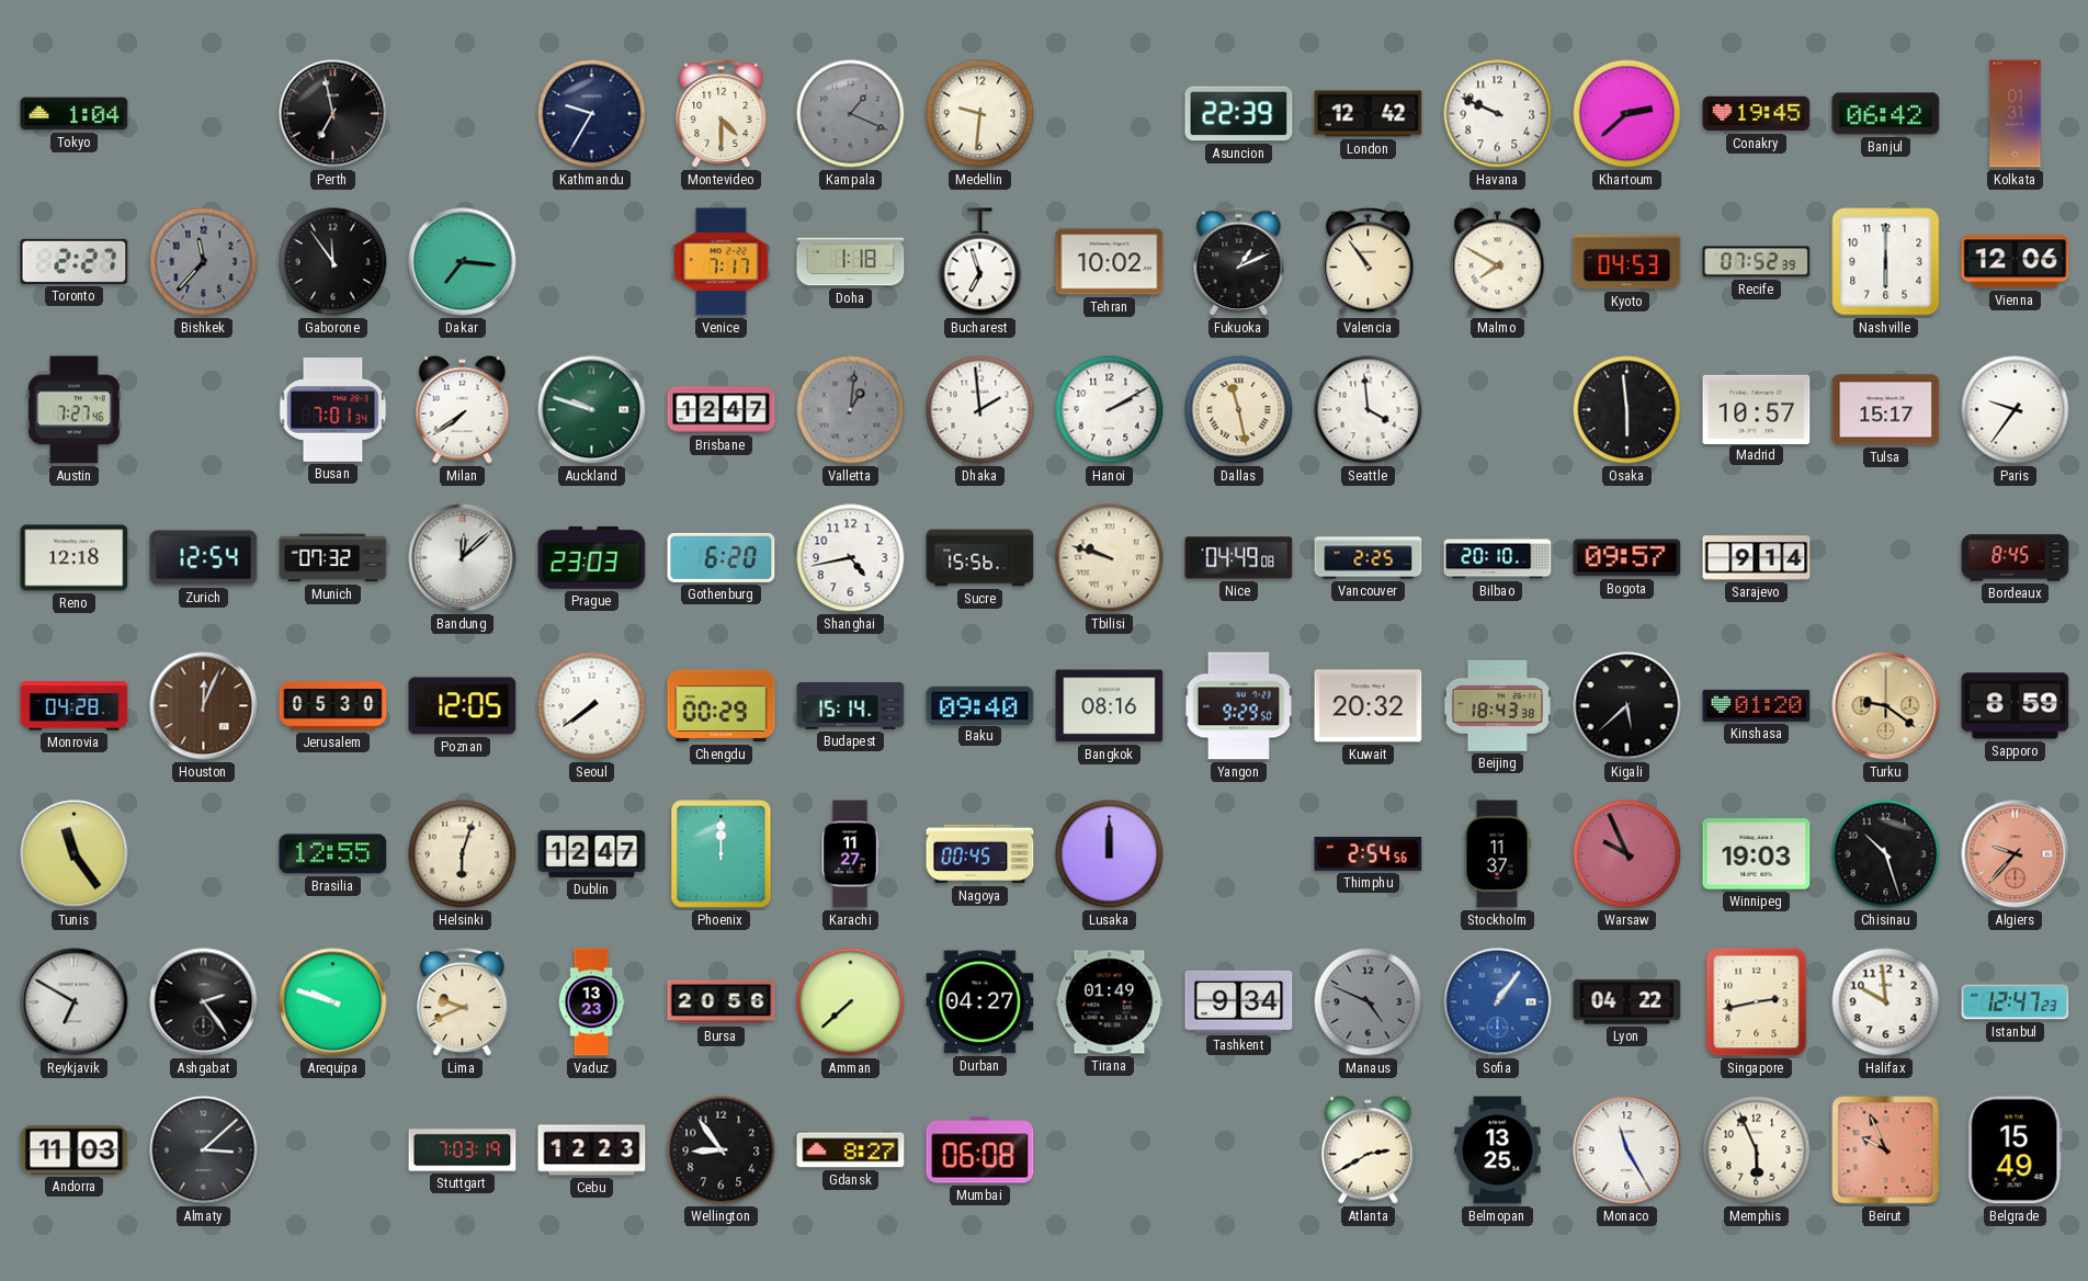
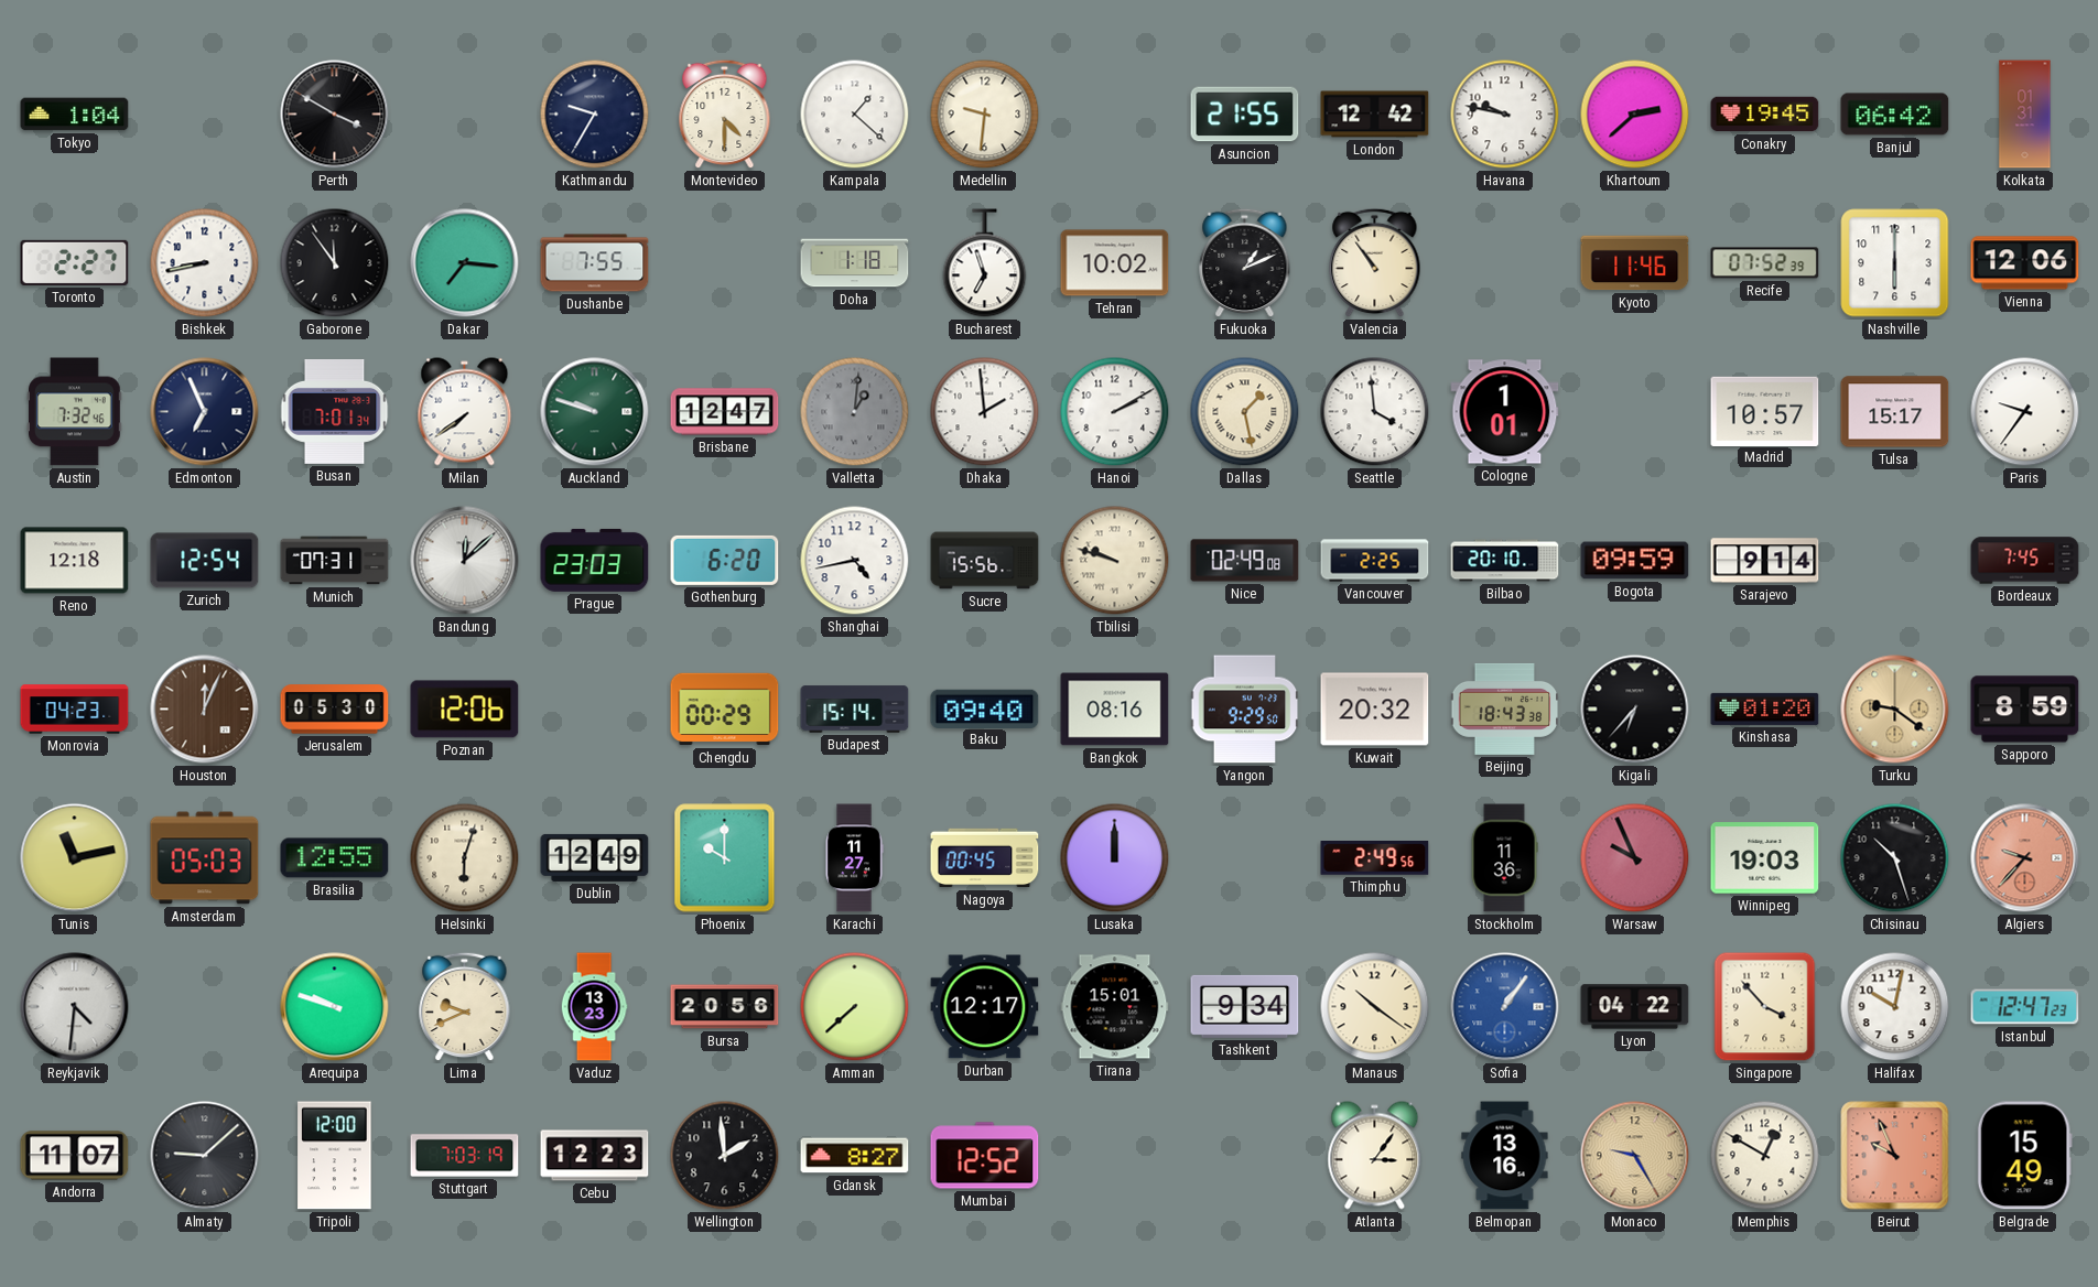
Perth: 6:58 -> 3:50 (335, 115)
Kampala: 1:19 -> 1:22 (855, 115)
Kampala dial: grey -> white (855, 115)
Asuncion: 22:39 -> 21:55 (1245, 115)
Havana: 9:49 -> 9:47 (1505, 115)
Bishkek: 11:37 -> 8:43 (205, 263)
Bishkek dial: grey -> white (205, 263)
Dushanbe: none -> 7:55 (595, 263)
Venice: 7:17 -> none (722, 262)
Malmo: 7:50 -> none (1498, 262)
Kyoto: 04:53 -> 11:46 (1635, 263)
Austin: 7:27 -> 7:32 (75, 412)
Edmonton: none -> 6:56 (205, 412)
Dallas: 11:28 -> 1:28 (1245, 412)
Cologne: none -> 1:01 (1505, 412)
Osaka: 5:59 -> none (1627, 410)
Munich: 07:32 -> 07:31 (335, 561)
Nice: 04:49 -> 02:49 (1245, 561)
Bogota: 09:57 -> 09:59 (1635, 561)
Bordeaux: 8:45 -> 7:45 (2025, 561)
Monrovia: 04:28 -> 04:23 (75, 710)
Poznan: 12:05 -> 12:06 (465, 710)
Seoul: 7:39 -> none (592, 706)
Kigali: 5:38 -> 6:37 (1635, 710)
Tunis: 11:24 -> 11:13 (75, 858)
Amsterdam: none -> 05:03 (205, 858)
Dublin: 12:47 -> 12:49 (595, 857)
Phoenix: 12:00 -> 10:00 (725, 858)
Thimphu: 2:54 -> 2:49 (1375, 858)
Stockholm: 11:37 -> 11:36 (1504, 858)
Reykjavik: 6:50 -> 4:31 (75, 1007)
Ashgabat: 2:24 -> none (204, 1002)
Durban: 04:27 -> 12:17 (985, 1007)
Tirana: 01:49 -> 15:01 (1115, 1007)
Manaus: 4:49 -> 10:21 (1375, 1007)
Manaus dial: grey -> cream (1375, 1007)
Singapore: 2:43 -> 3:53 (1765, 1007)
Halifax: 9:59 -> 10:02 (1895, 1007)
Andorra: 11:03 -> 11:07 (75, 1156)
Almaty: 3:08 -> 9:08 (205, 1156)
Tripoli: none -> 12:00 (335, 1156)
Wellington: 8:54 -> 1:59 (725, 1156)
Mumbai: 06:08 -> 12:52 (985, 1156)
Atlanta: 2:40 -> 3:06 (1375, 1156)
Belmopan: 13:25 -> 13:16 (1505, 1156)
Monaco: 11:25 -> 9:25 (1635, 1156)
Monaco dial: white -> champagne (1635, 1156)
Memphis: 5:56 -> 12:50 (1765, 1156)
